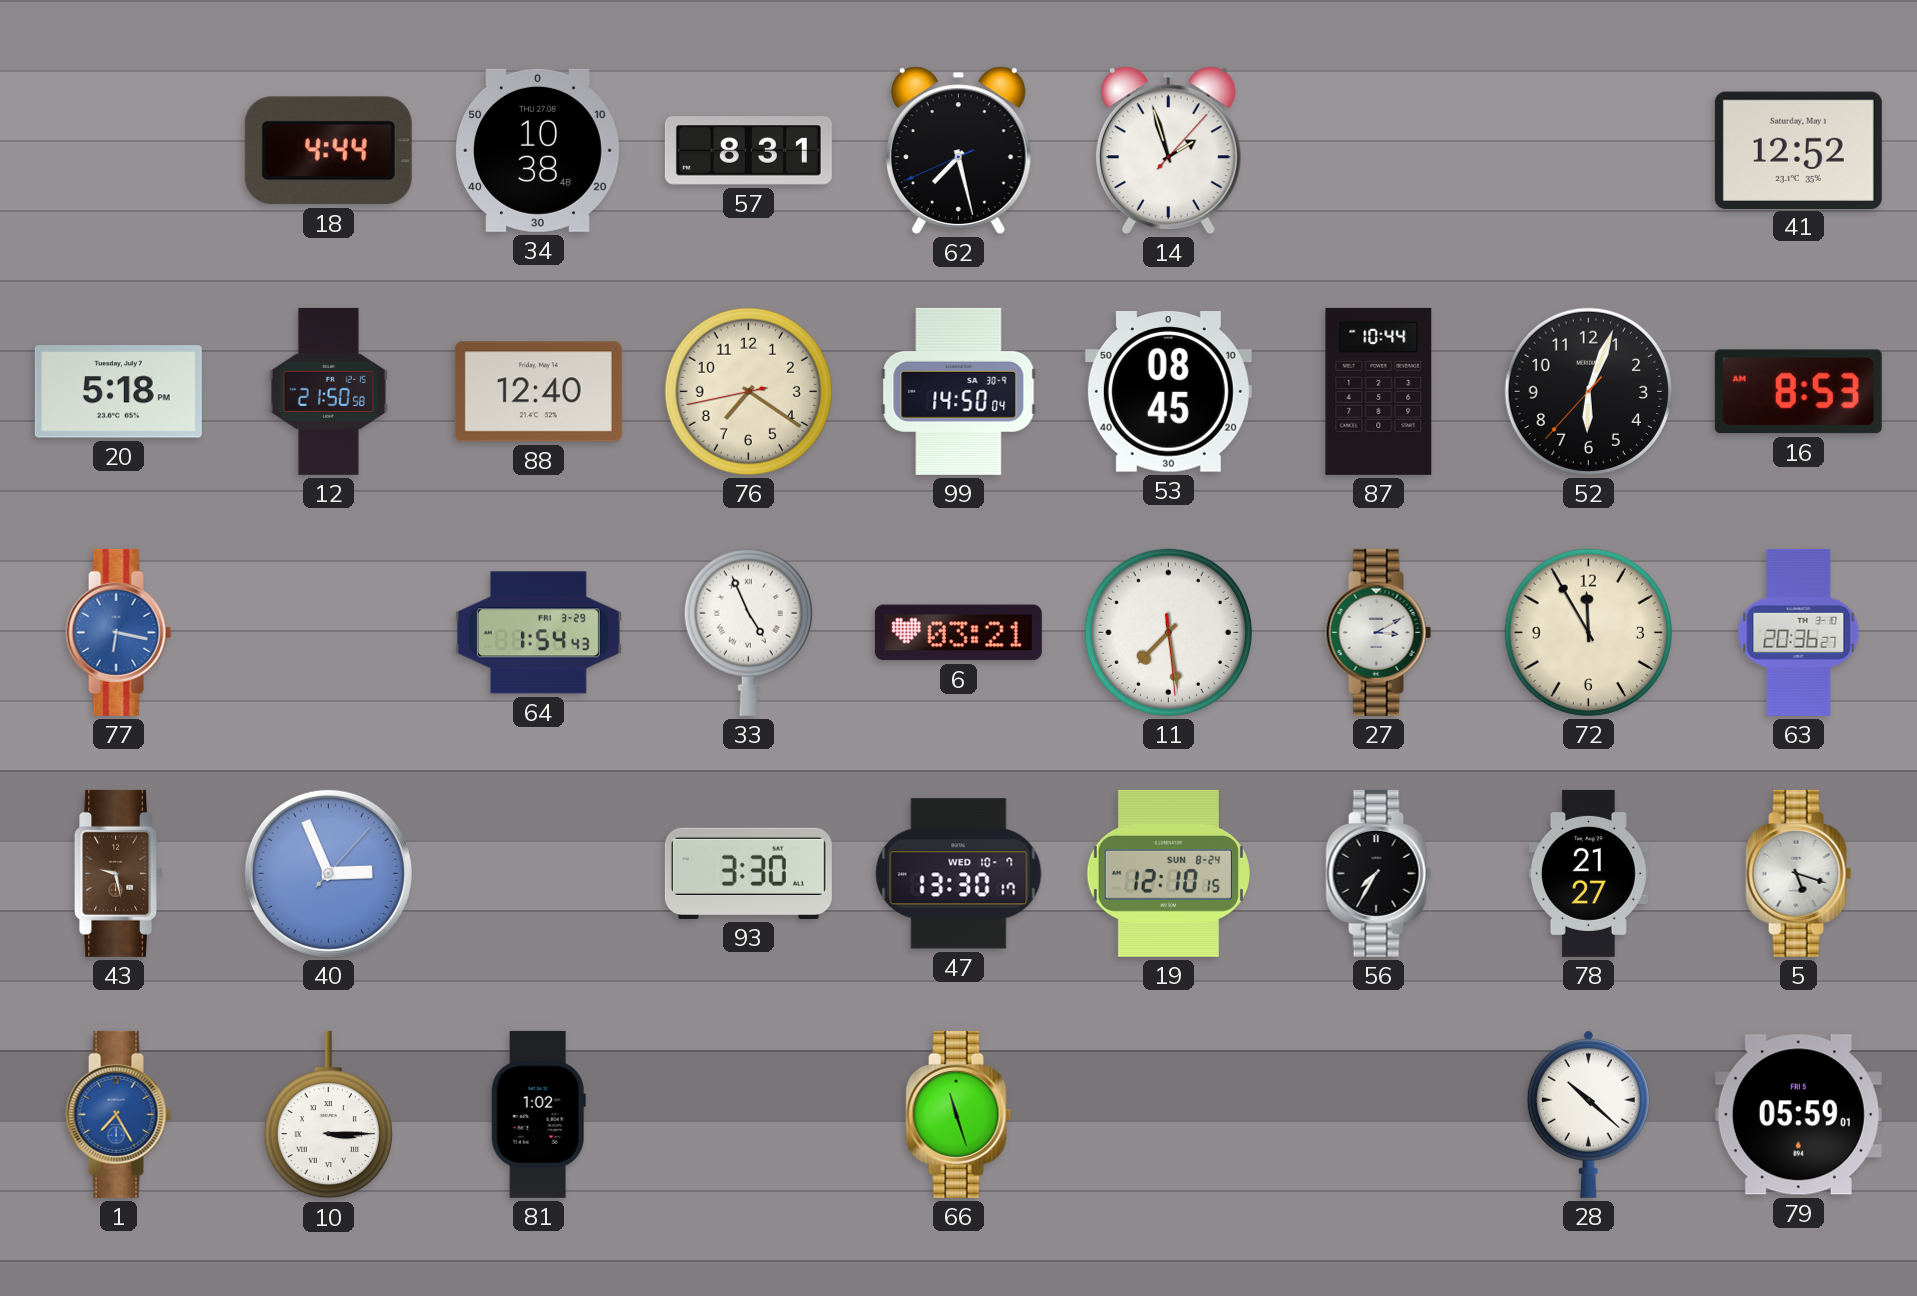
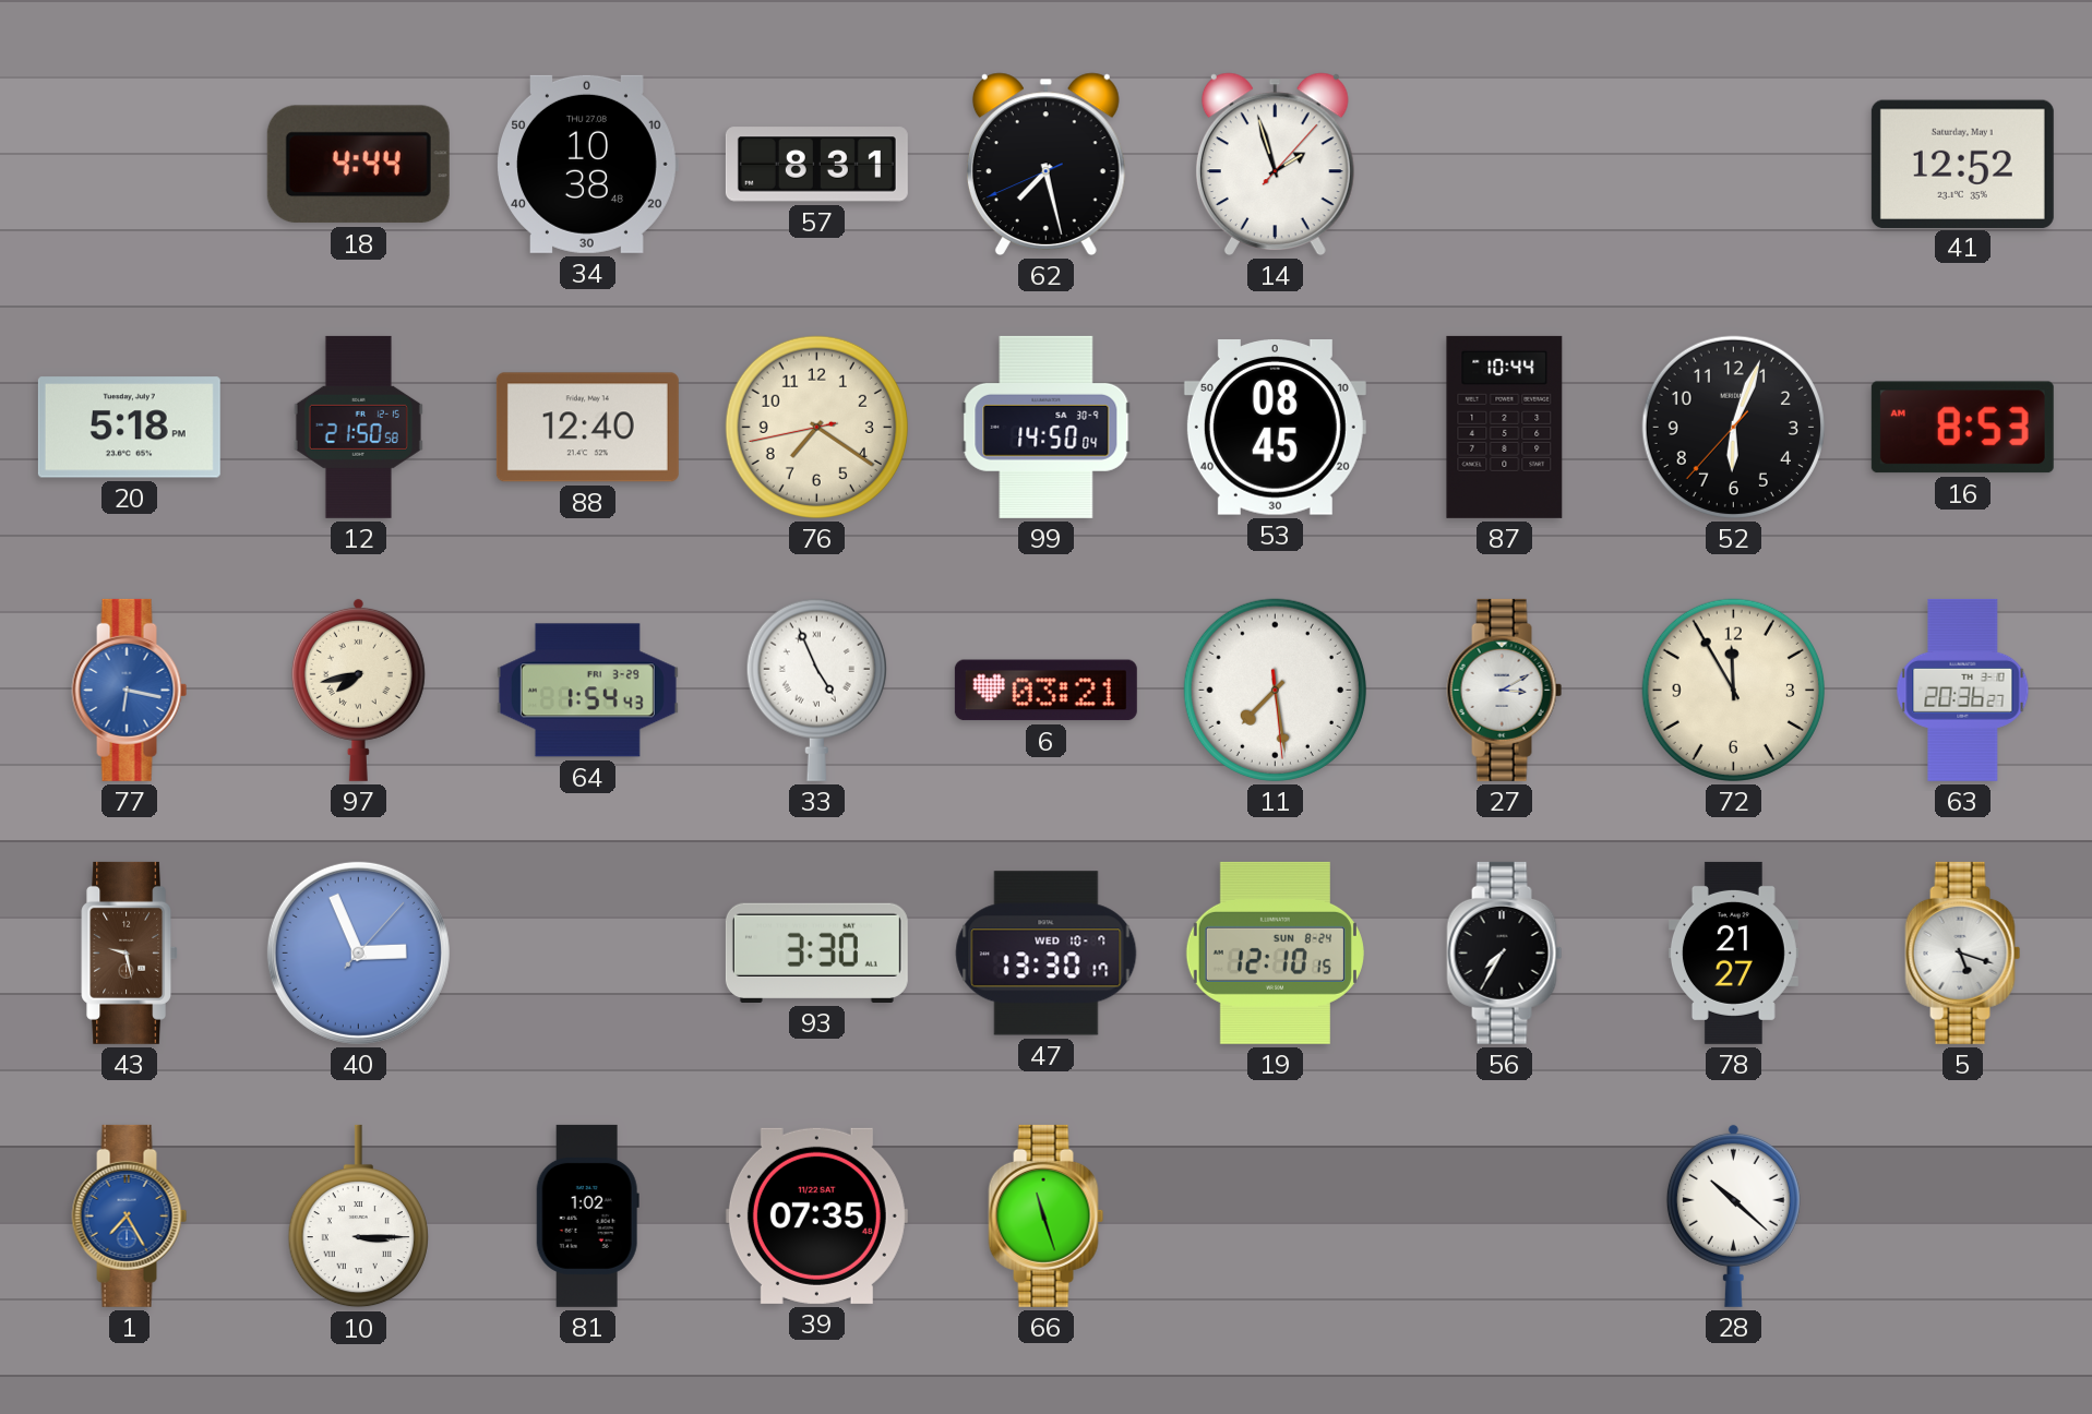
97: none -> 7:43 (358, 690)
39: none -> 07:35 (816, 1215)
79: 05:59 -> none (1798, 1115)
